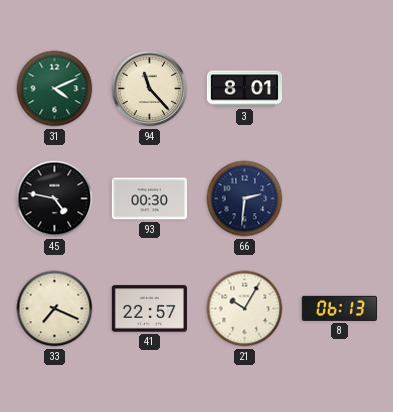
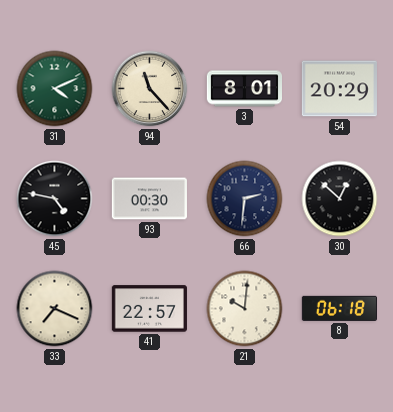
54: none -> 20:29 (339, 89)
30: none -> 12:52 (340, 199)
21: 10:05 -> 10:01 (245, 309)
8: 06:13 -> 06:18 (339, 308)
